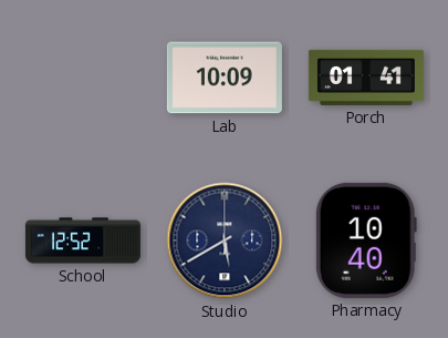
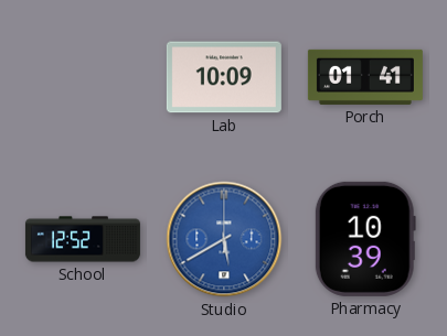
Studio dial: navy -> blue (224, 239)
Pharmacy: 10:40 -> 10:39 (365, 239)
